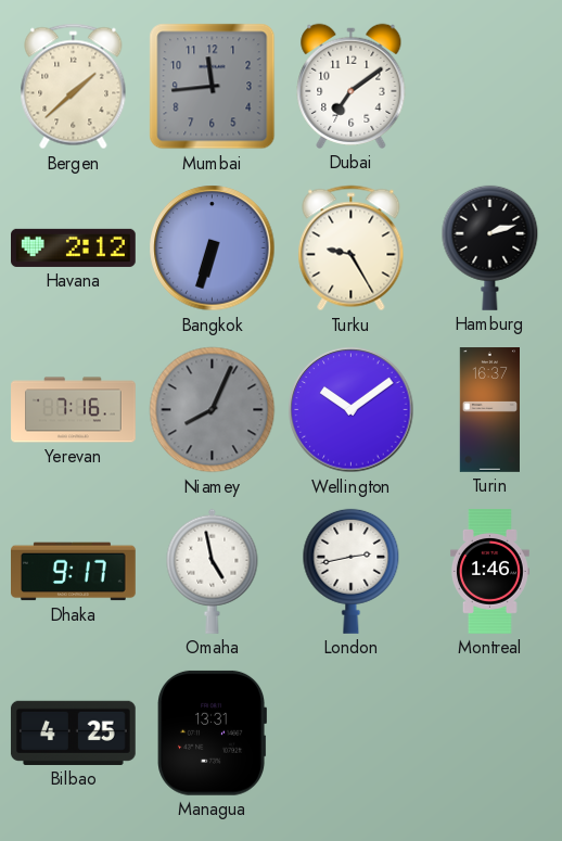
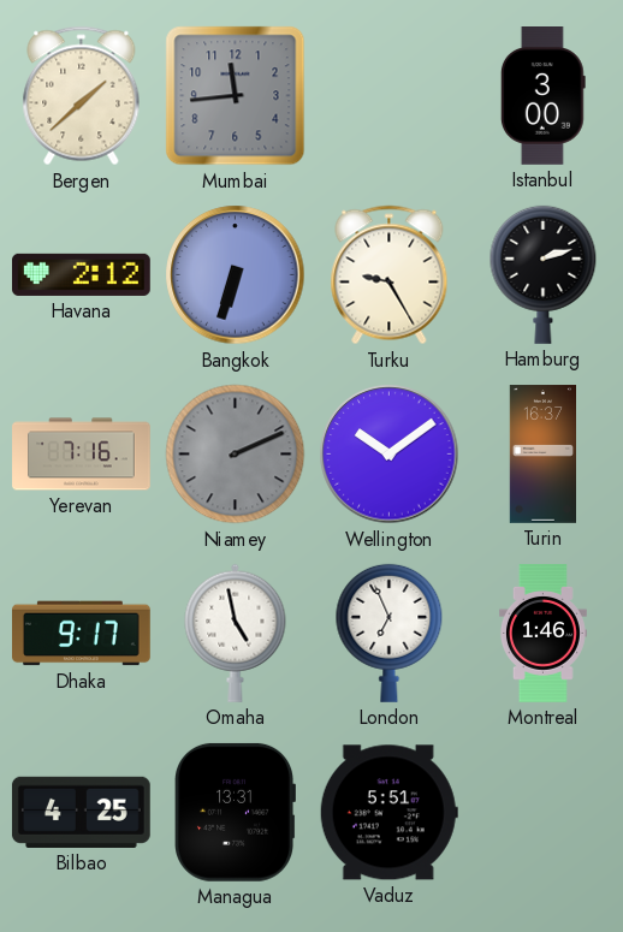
Dubai: 7:09 -> none (352, 86)
Istanbul: none -> 3:00 (542, 96)
Niamey: 8:04 -> 2:11 (236, 455)
London: 2:43 -> 6:56 (390, 633)
Vaduz: none -> 5:51 (388, 813)
